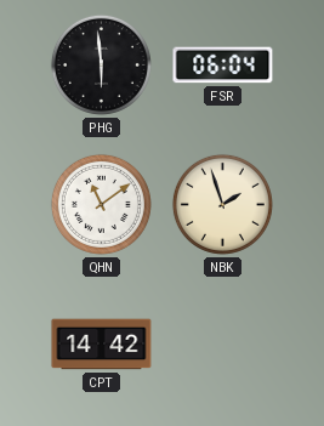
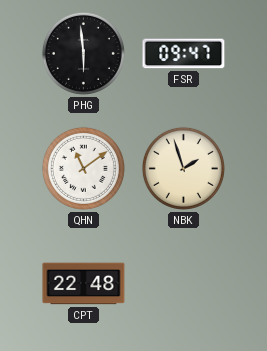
FSR: 06:04 -> 09:47 (184, 54)
CPT: 14:42 -> 22:48 (84, 284)
